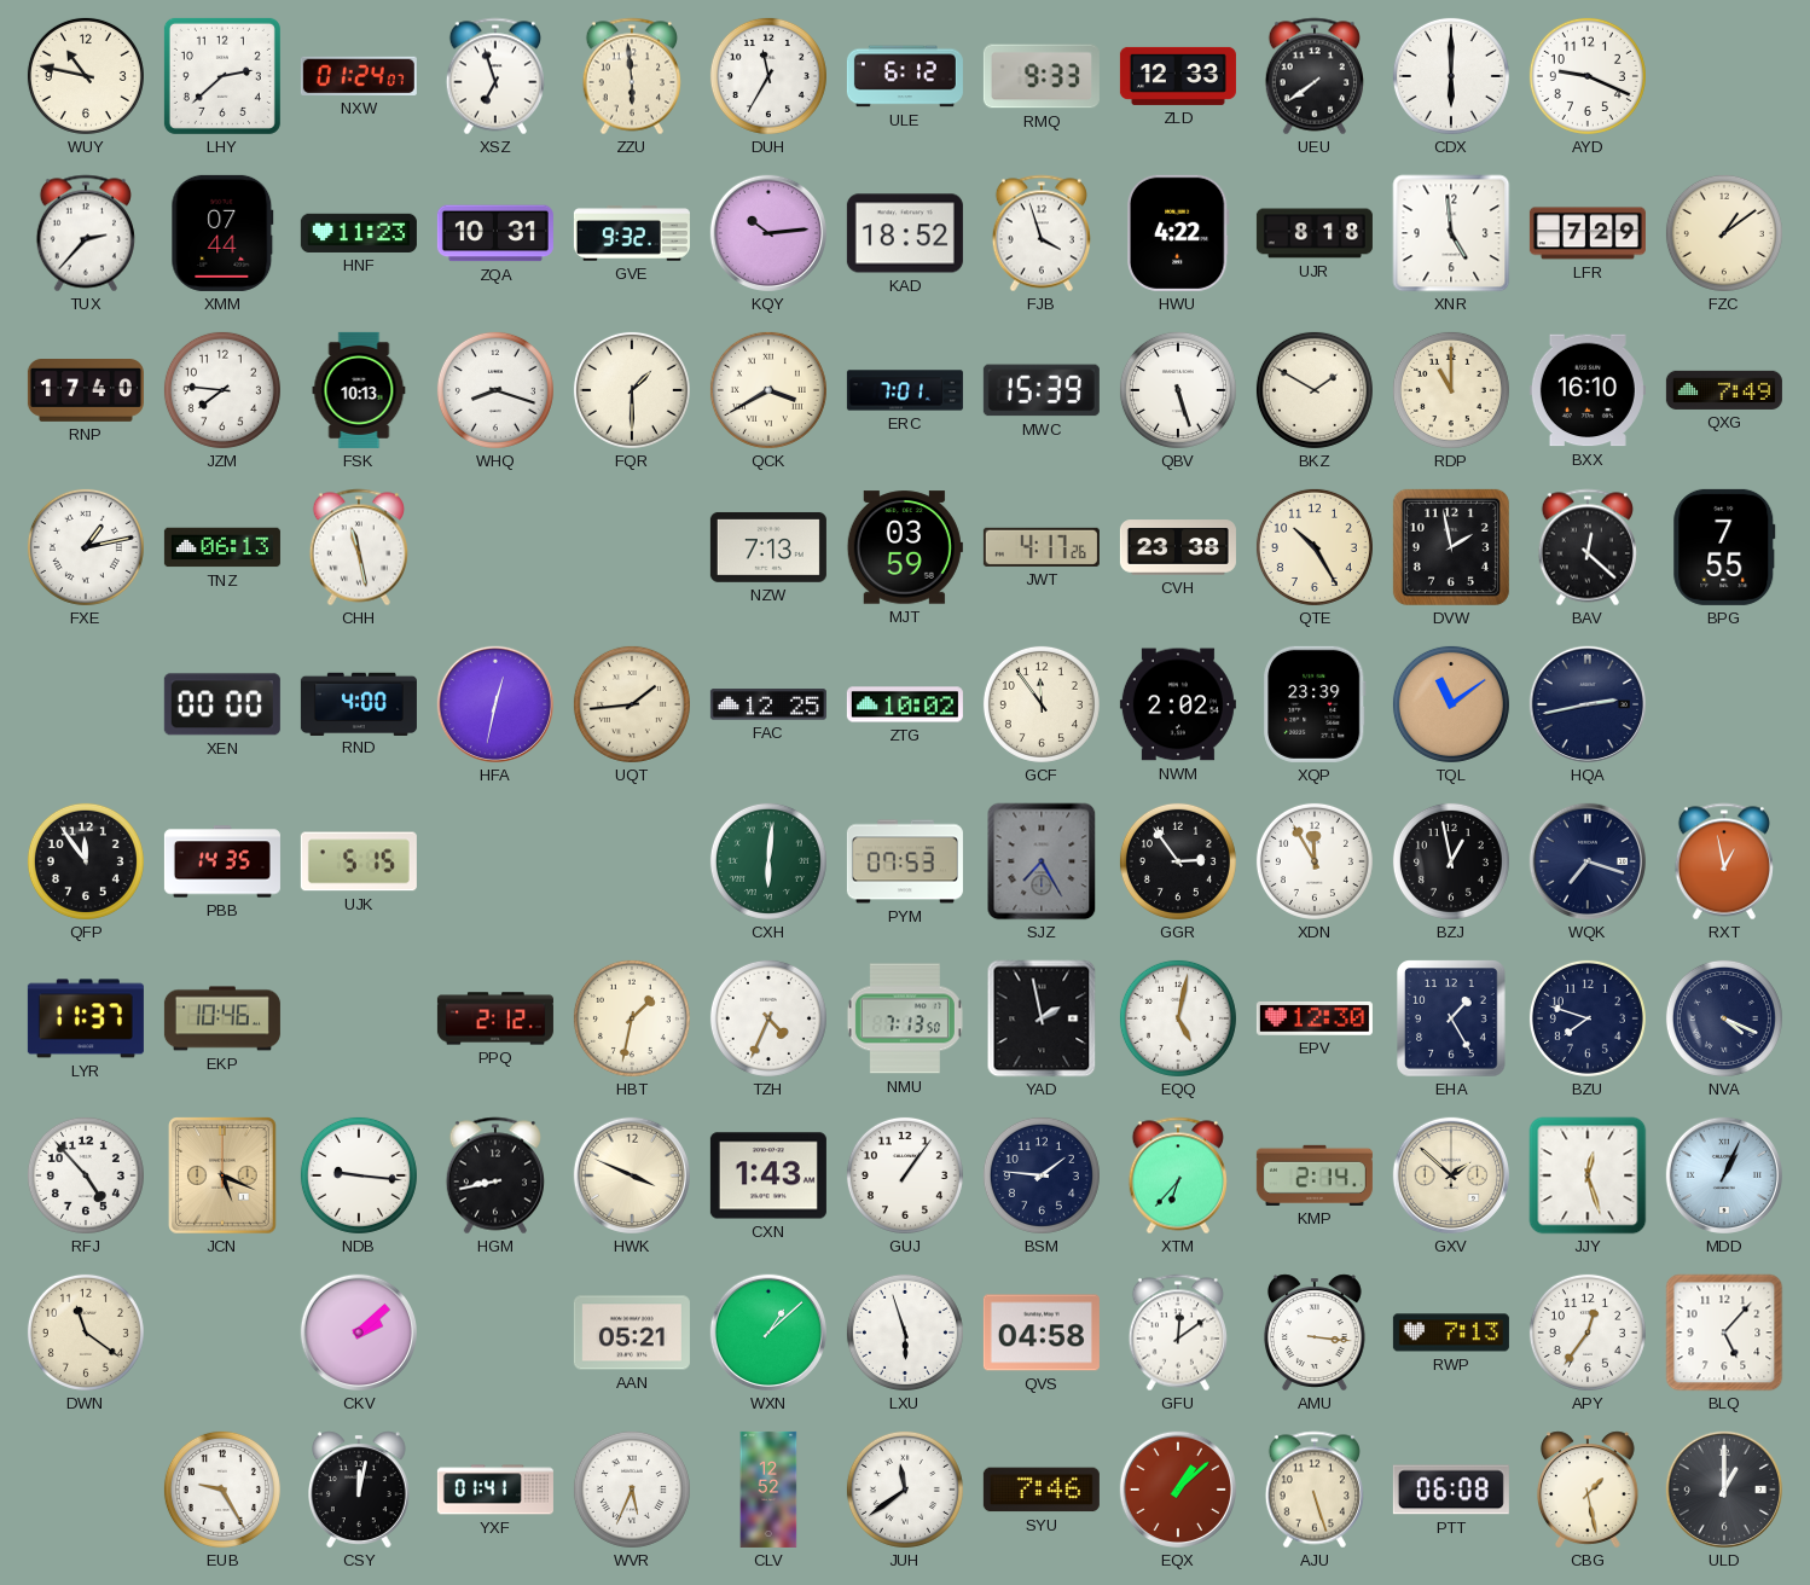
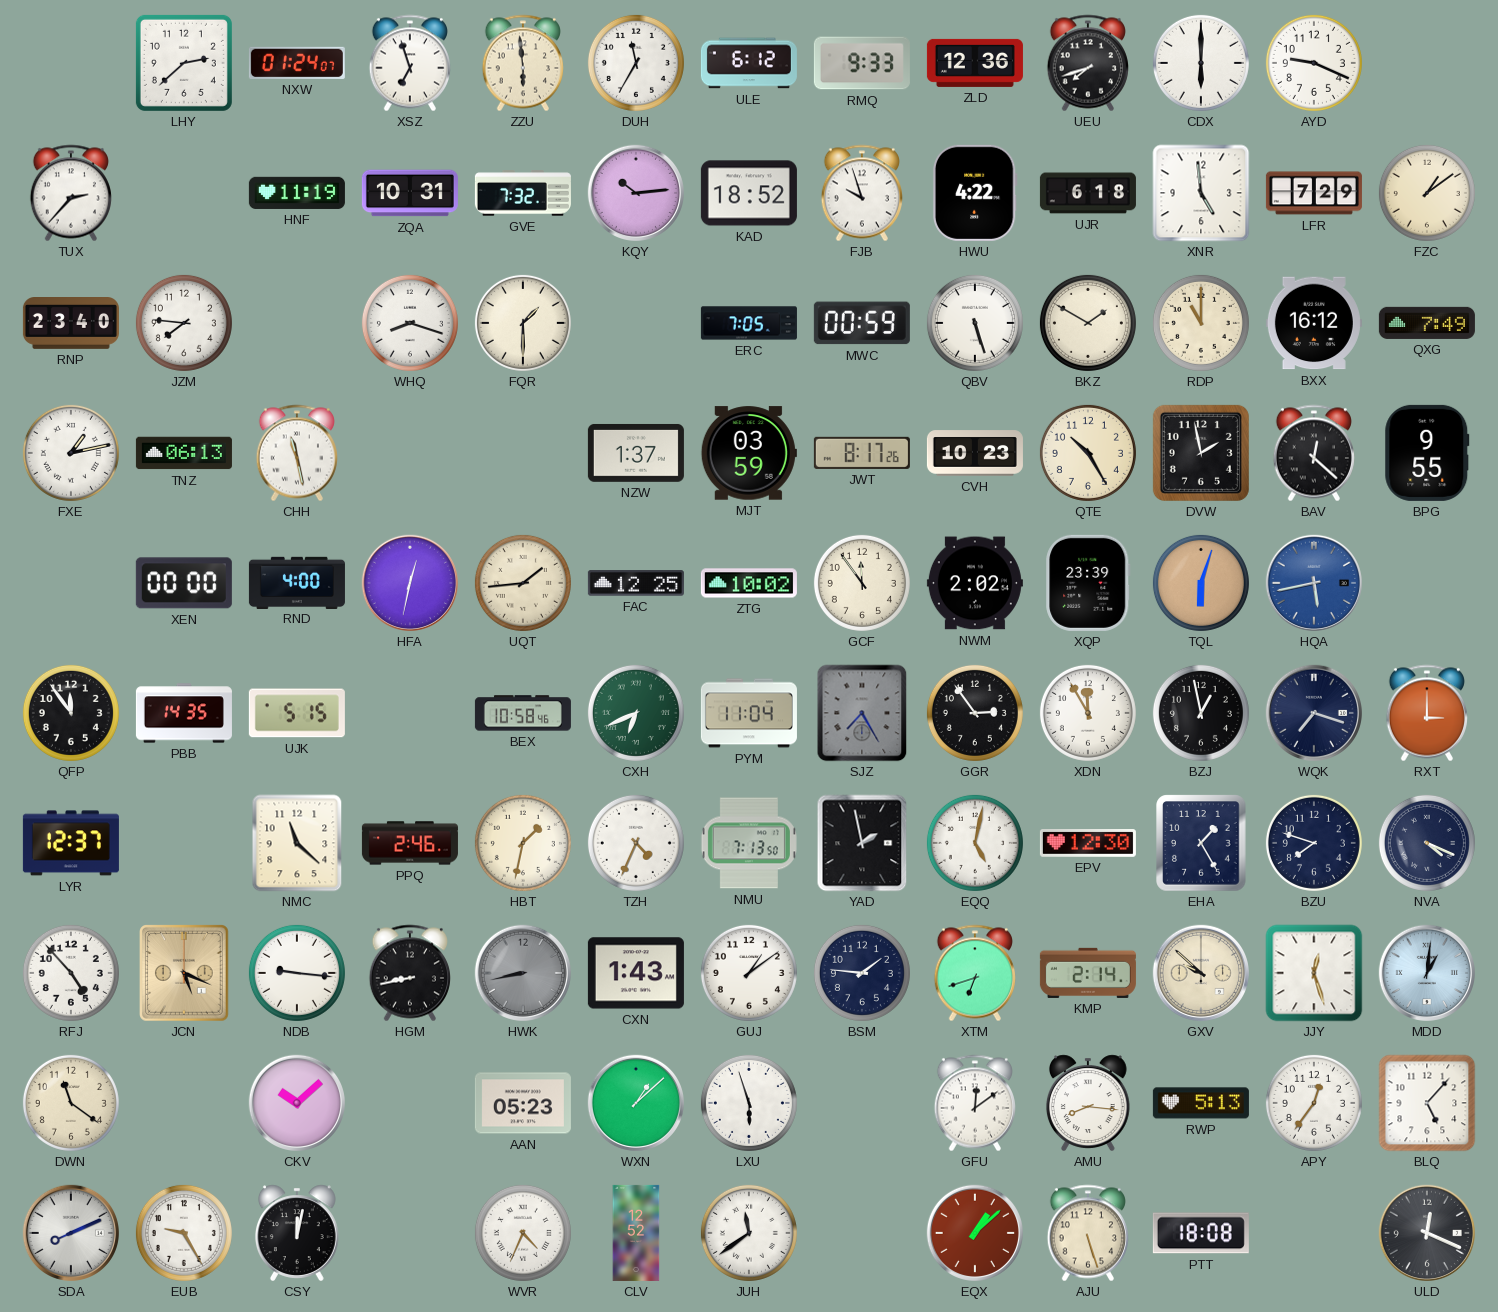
WUY: 10:47 -> none (86, 76)
ZLD: 12:33 -> 12:36 (975, 63)
UEU: 7:39 -> 7:42 (1088, 63)
XMM: 07:44 -> none (222, 233)
HNF: 11:23 -> 11:19 (297, 193)
GVE: 9:32 -> 7:32 (523, 193)
FJB: 3:57 -> 9:57 (862, 193)
UJR: 8:18 -> 6:18 (1088, 193)
RNP: 17:40 -> 23:40 (71, 324)
FSK: 10:13 -> none (359, 390)
QCK: 3:40 -> none (768, 390)
ERC: 7:01 -> 7:05 (749, 323)
MWC: 15:39 -> 00:59 (862, 323)
BXX: 16:10 -> 16:12 (1314, 323)
NZW: 7:13 -> 1:37 (636, 453)
JWT: 4:17 -> 8:17 (862, 453)
CVH: 23:38 -> 10:23 (975, 453)
BPG: 7:55 -> 9:55 (1427, 453)
TQL: 11:09 -> 6:03 (1201, 583)
HQA: 2:43 -> 5:43 (1314, 583)
HQA dial: navy -> blue (1314, 583)
BEX: none -> 10:58 (523, 713)
CXH: 6:01 -> 6:41 (636, 713)
PYM: 07:53 -> 11:04 (749, 713)
RXT: 12:58 -> 3:00 (1427, 713)
LYR: 11:37 -> 12:37 (71, 843)
EKP: 10:46 -> none (222, 1018)
NMC: none -> 11:22 (297, 843)
PPQ: 2:12 -> 2:46 (410, 843)
HWK: 3:49 -> 8:43 (523, 973)
HWK dial: cream -> grey (523, 973)
GUJ: 1:06 -> 1:09 (749, 973)
XTM: 6:37 -> 6:42 (975, 973)
GXV: 1:52 -> 9:52 (1201, 973)
MDD: 1:04 -> 1:01 (1427, 973)
CKV: 2:08 -> 10:08 (297, 1103)
AAN: 05:21 -> 05:23 (523, 1103)
QVS: 04:58 -> none (1042, 1333)
AMU: 3:16 -> 8:16 (1088, 1103)
RWP: 7:13 -> 5:13 (1201, 1103)
SDA: none -> 8:11 (71, 1233)
YXF: 01:41 -> none (495, 1490)
WVR: 5:34 -> 4:34 (523, 1233)
SYU: 7:46 -> none (1042, 1490)
PTT: 06:08 -> 18:08 (1201, 1233)
CBG: 1:28 -> none (1588, 1490)
ULD: 1:00 -> 12:19 (1427, 1233)
